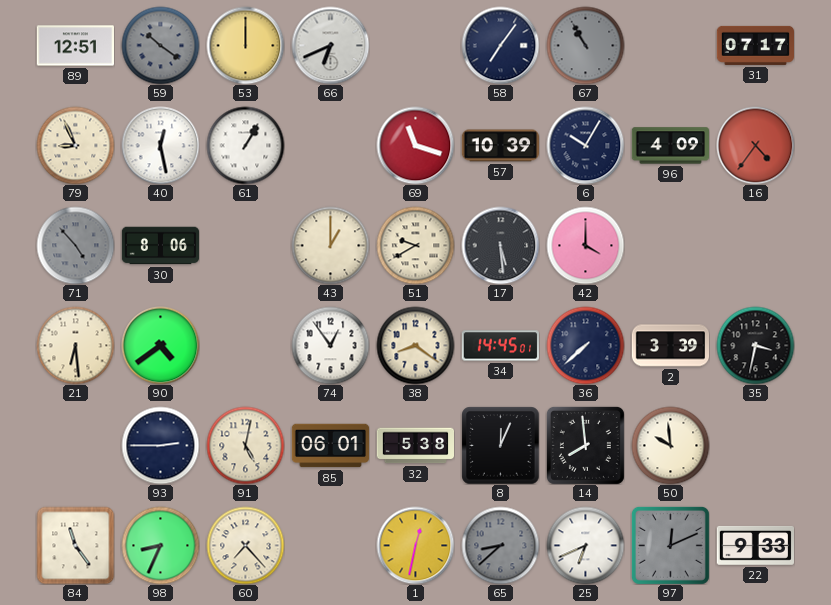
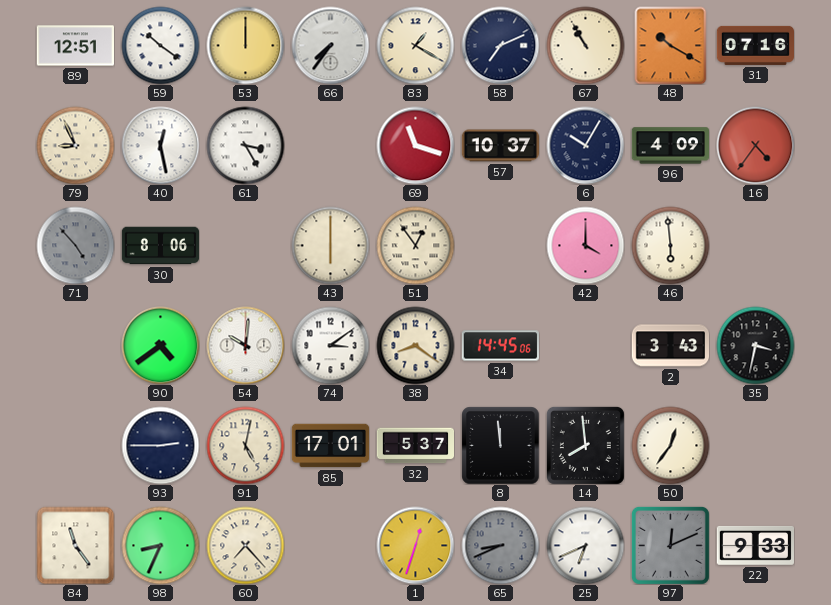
59 dial: grey -> white (160, 45)
66: 6:41 -> 7:36 (330, 45)
83: none -> 1:20 (415, 45)
58: 7:06 -> 7:11 (500, 45)
67 dial: grey -> cream (585, 45)
48: none -> 10:20 (671, 45)
31: 07:17 -> 07:16 (755, 45)
61: 1:05 -> 3:25 (245, 145)
57: 10:39 -> 10:37 (500, 146)
43: 1:00 -> 6:00 (330, 245)
51: 9:40 -> 12:54 (415, 245)
17: 5:29 -> none (500, 245)
46: none -> 5:59 (670, 245)
21: 6:29 -> none (75, 345)
54: none -> 10:01 (245, 345)
74: 12:54 -> 3:09 (330, 345)
34: 14:45:01 -> 14:45:06 (500, 346)
36: 7:38 -> none (585, 345)
2: 3:39 -> 3:43 (670, 346)
85: 06:01 -> 17:01 (330, 446)
32: 5:38 -> 5:37 (415, 446)
8: 12:04 -> 11:59 (500, 445)
50: 9:59 -> 12:36 (670, 445)
1: 12:32 -> 12:33 (415, 545)
65: 8:38 -> 8:41 (500, 545)
